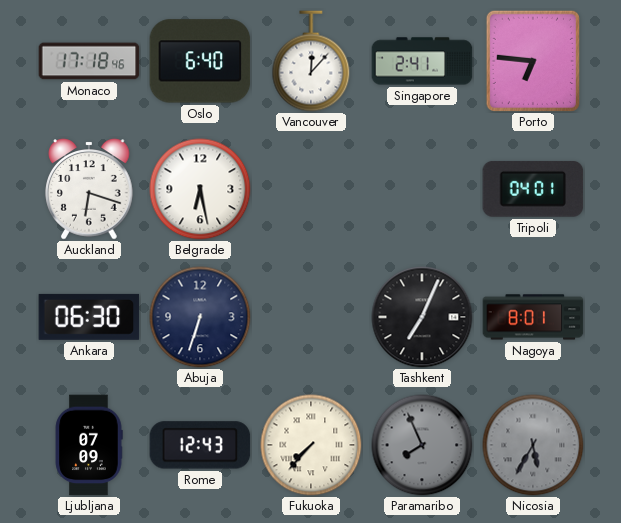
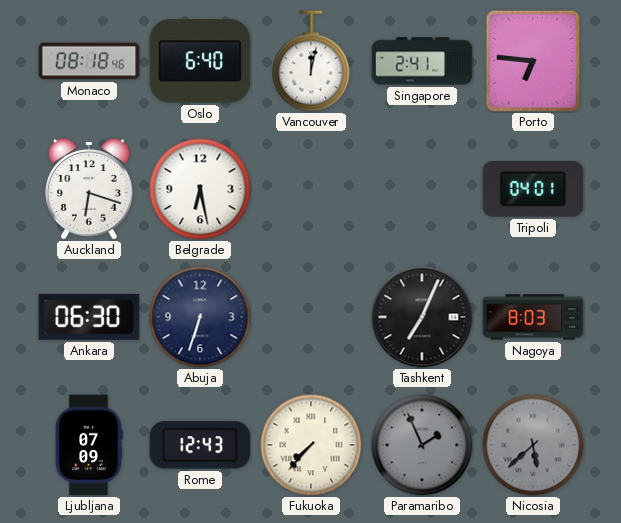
Monaco: 17:18 -> 08:18 (89, 61)
Vancouver: 12:07 -> 12:02 (311, 61)
Nagoya: 8:01 -> 8:03 (533, 317)
Paramaribo: 7:56 -> 1:56 (422, 445)
Nicosia: 5:35 -> 5:38 (533, 445)
